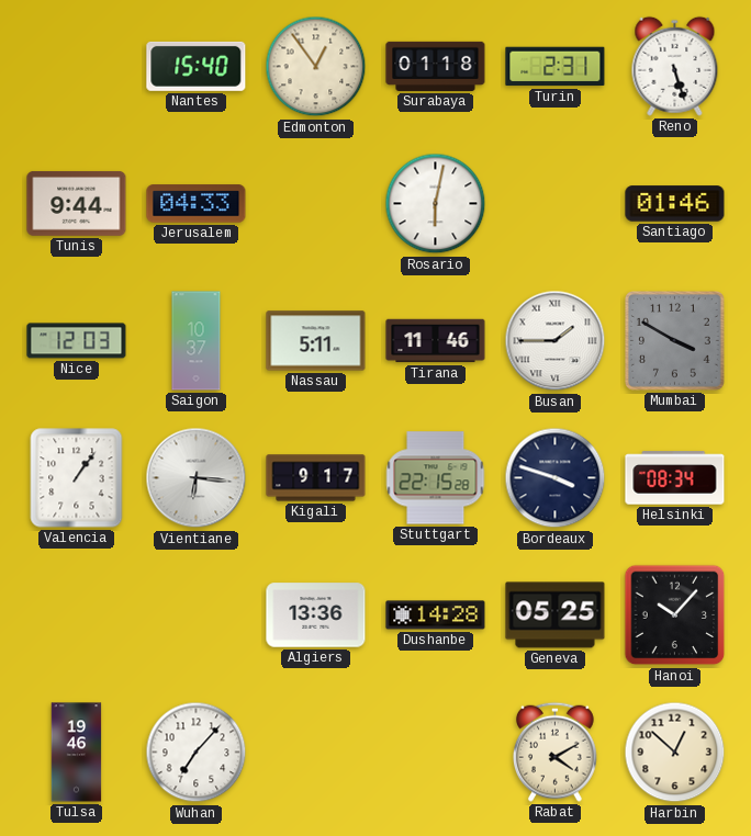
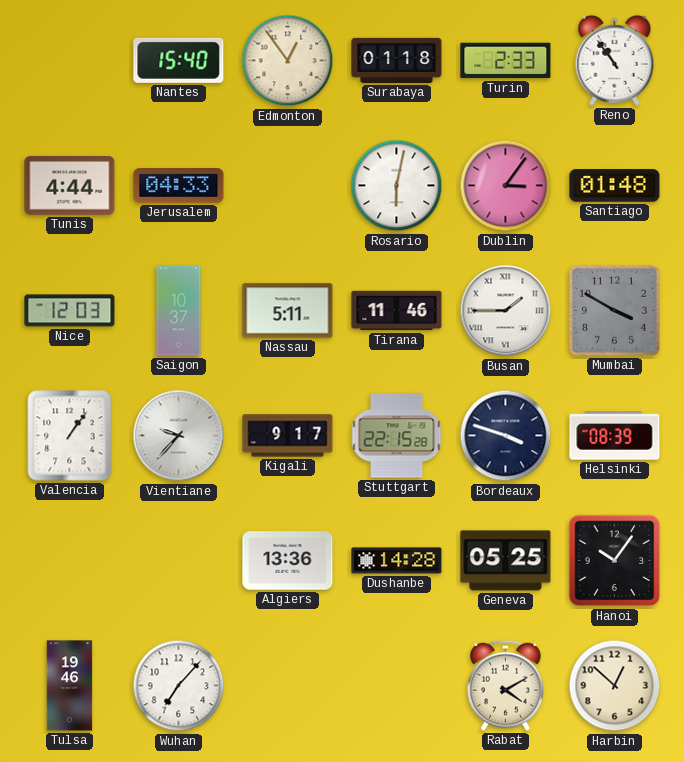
Turin: 2:31 -> 2:33 (506, 61)
Reno: 5:27 -> 10:54 (615, 60)
Tunis: 9:44 -> 4:44 (70, 186)
Dublin: none -> 3:06 (506, 186)
Santiago: 01:46 -> 01:48 (615, 186)
Vientiane: 6:16 -> 9:37 (179, 436)
Helsinki: 08:34 -> 08:39 (615, 436)
Hanoi: 10:07 -> 10:06 (615, 561)
